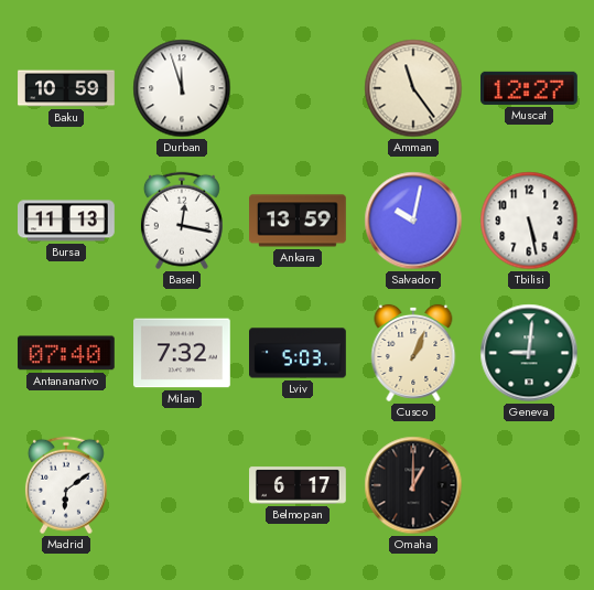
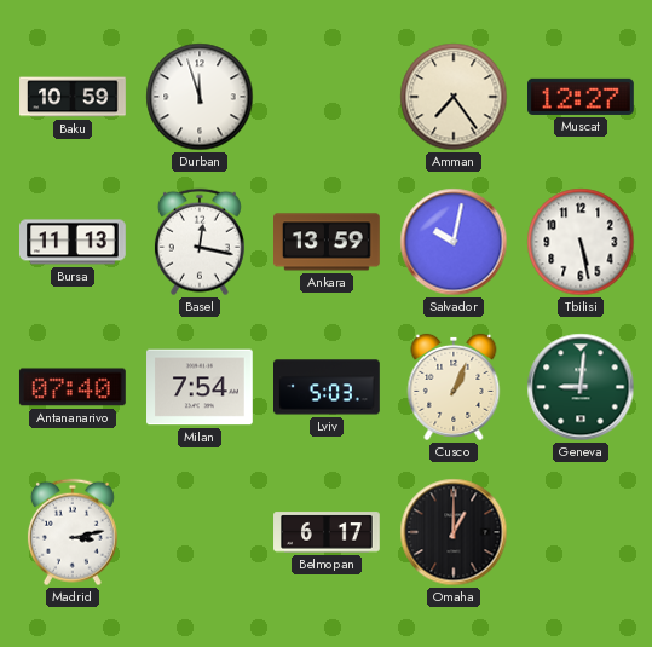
Amman: 11:24 -> 7:24 (454, 97)
Milan: 7:32 -> 7:54 (201, 387)
Madrid: 6:09 -> 3:13 (73, 532)
